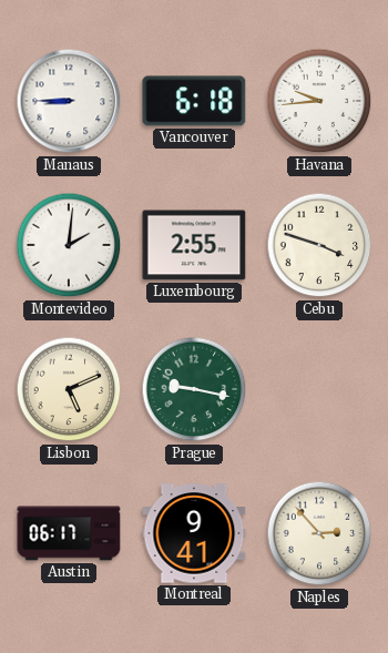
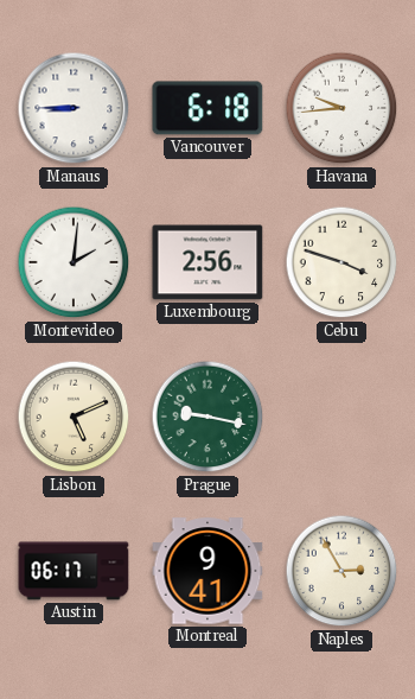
Luxembourg: 2:55 -> 2:56 (207, 262)
Naples: 2:53 -> 2:55 (341, 571)
